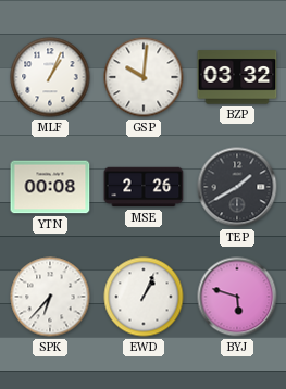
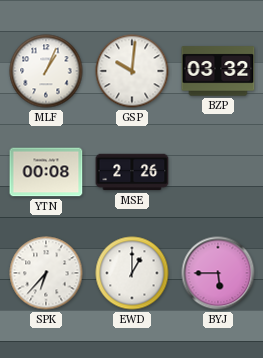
TEP: 1:40 -> none (237, 187)
EWD: 1:04 -> 1:00 (132, 273)
BYJ: 5:48 -> 5:45 (218, 273)
